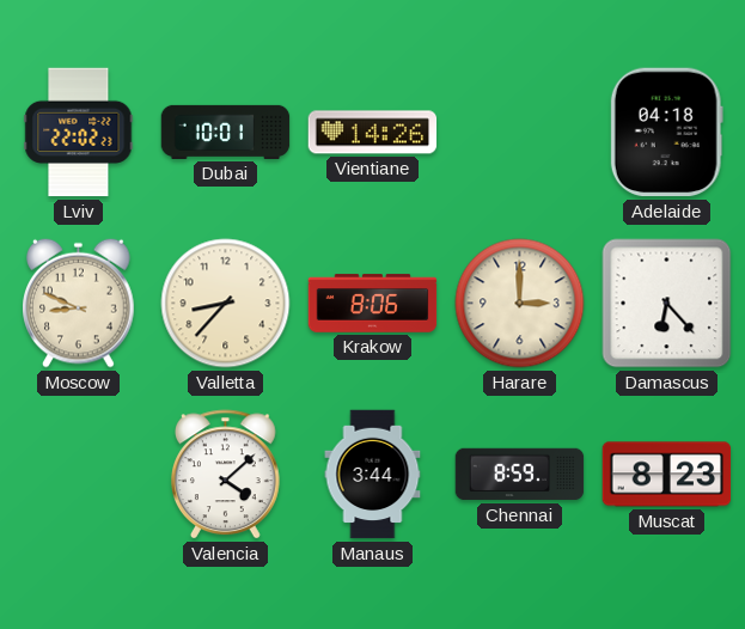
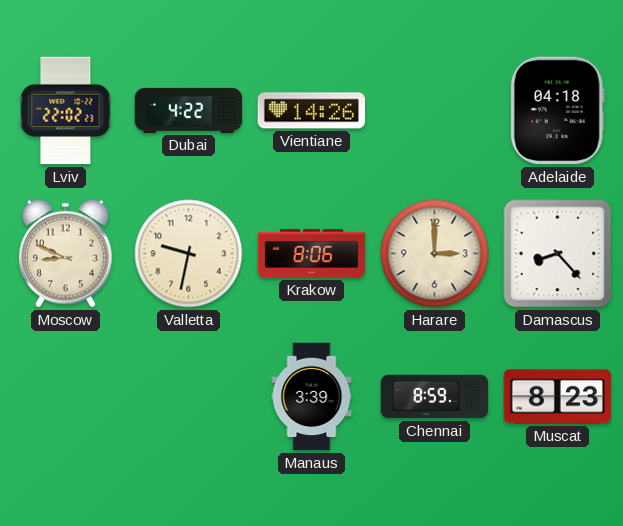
Dubai: 10:01 -> 4:22 (189, 110)
Valletta: 8:37 -> 9:32 (189, 254)
Damascus: 6:23 -> 8:23 (558, 254)
Valencia: 4:08 -> none (225, 475)
Manaus: 3:44 -> 3:39 (312, 397)
